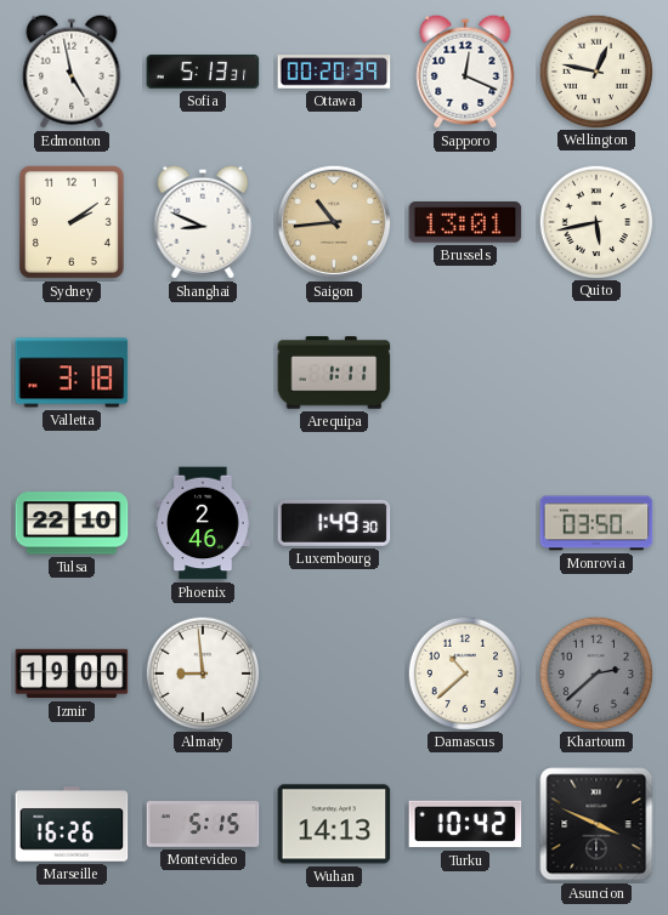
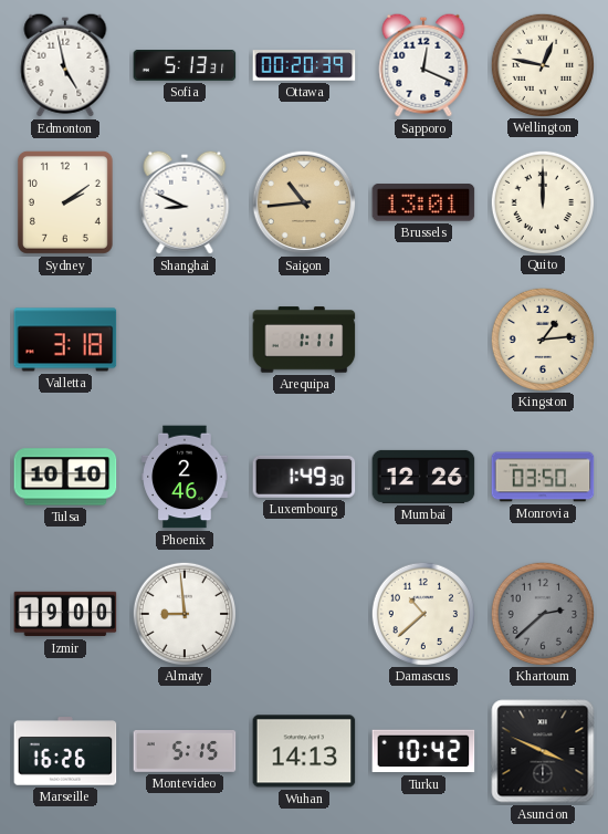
Quito: 5:43 -> 12:00 (542, 201)
Kingston: none -> 1:14 (542, 338)
Tulsa: 22:10 -> 10:10 (65, 477)
Mumbai: none -> 12:26 (423, 477)
